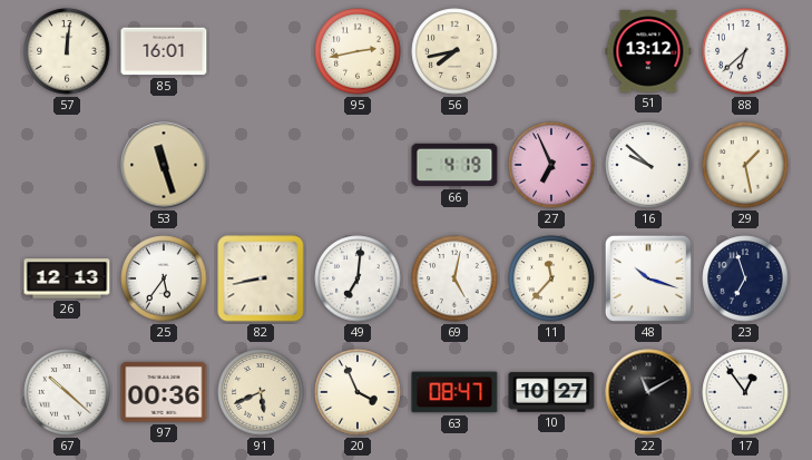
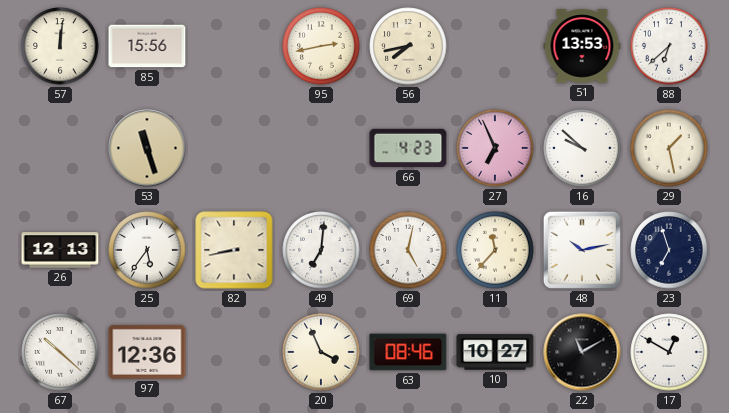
85: 16:01 -> 15:56 (147, 46)
51: 13:12 -> 13:53 (582, 46)
66: 4:19 -> 4:23 (408, 148)
48: 10:18 -> 10:13 (582, 250)
97: 00:36 -> 12:36 (147, 352)
91: 5:41 -> none (261, 392)
63: 08:47 -> 08:46 (408, 352)
17: 12:54 -> 12:50 (669, 352)
